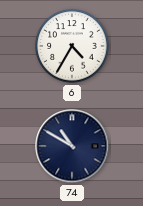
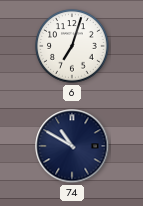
6: 4:35 -> 7:03 (72, 46)
